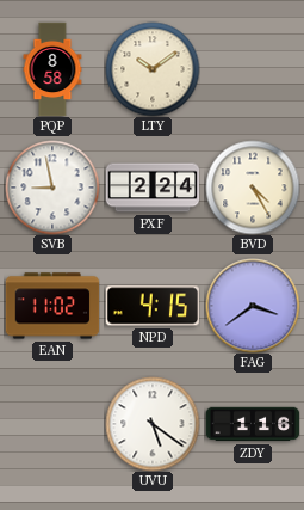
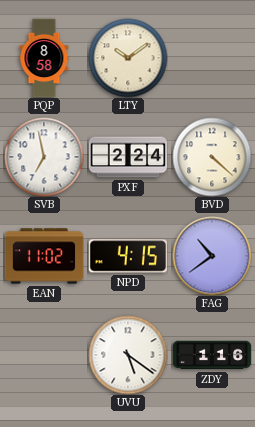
SVB: 8:58 -> 6:58 (44, 157)
BVD: 4:25 -> 4:22 (212, 157)
FAG: 3:39 -> 10:39 (212, 256)
